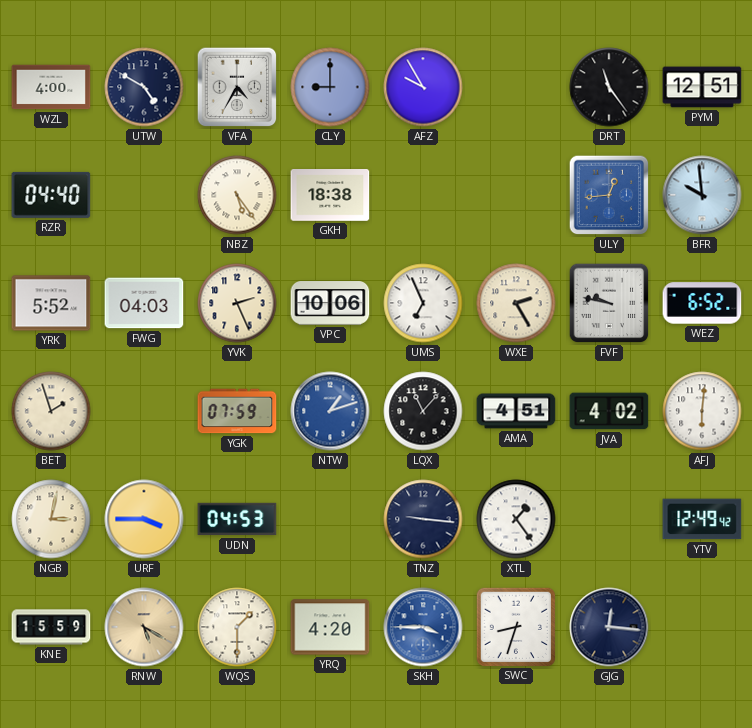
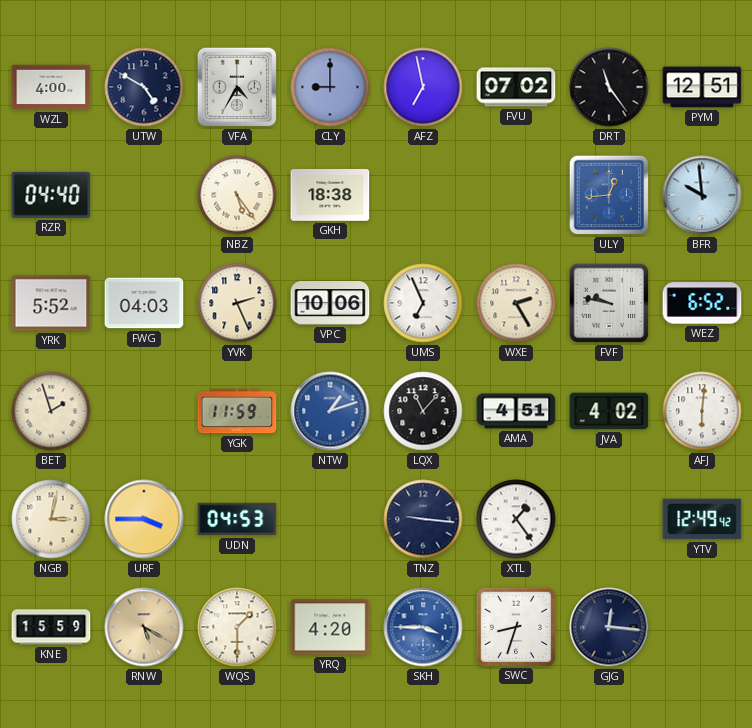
AFZ: 9:55 -> 6:58 (423, 87)
FVU: none -> 07:02 (516, 87)
YGK: 07:59 -> 11:59 (237, 411)
